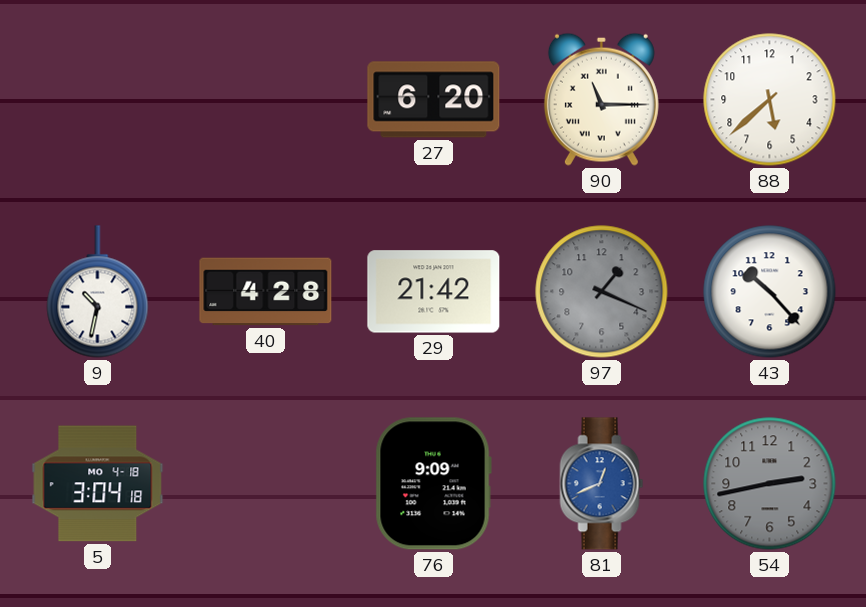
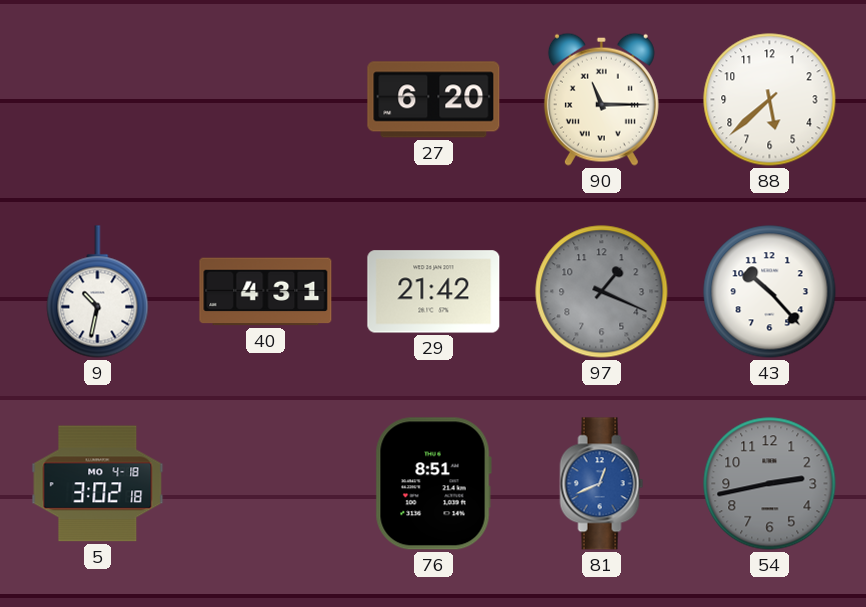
40: 4:28 -> 4:31 (266, 292)
5: 3:04 -> 3:02 (98, 484)
76: 9:09 -> 8:51 (433, 484)
